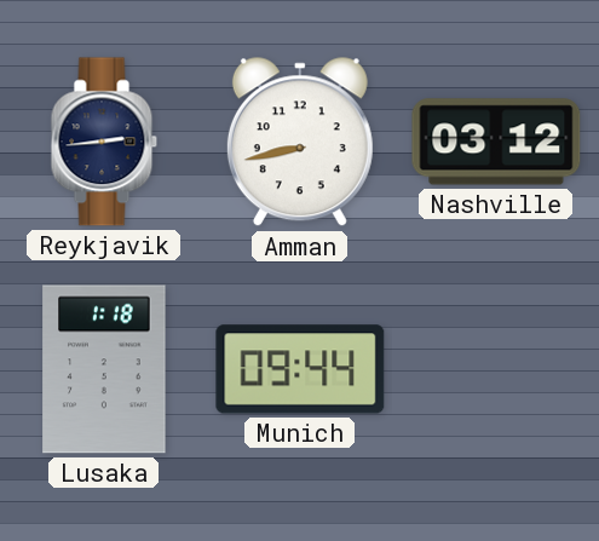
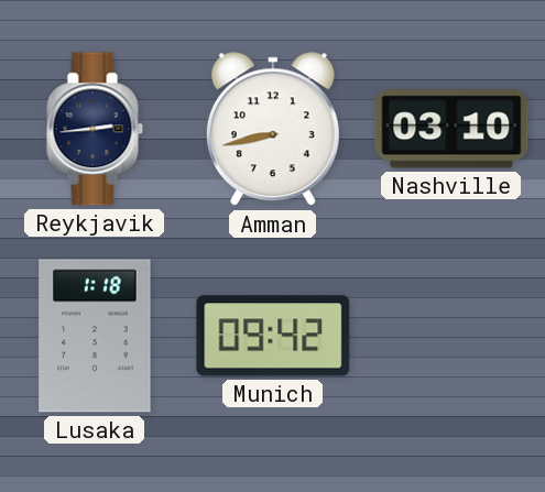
Nashville: 03:12 -> 03:10 (451, 129)
Munich: 09:44 -> 09:42 (273, 336)
